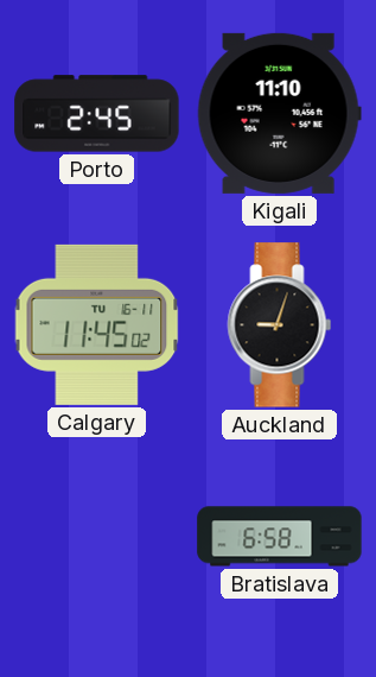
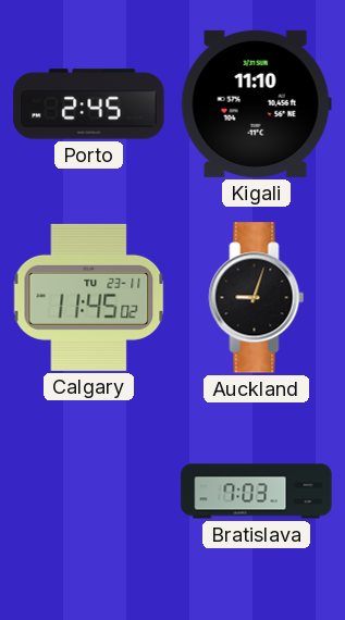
Calgary date: TU 16-11 -> TU 23-11 (89, 297)
Bratislava: 6:58 -> 7:03 (257, 492)
